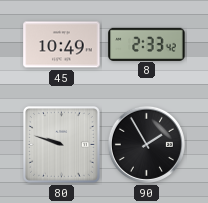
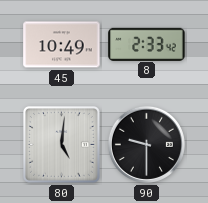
80: 9:48 -> 5:01 (61, 144)
90: 1:55 -> 9:30 (146, 144)
